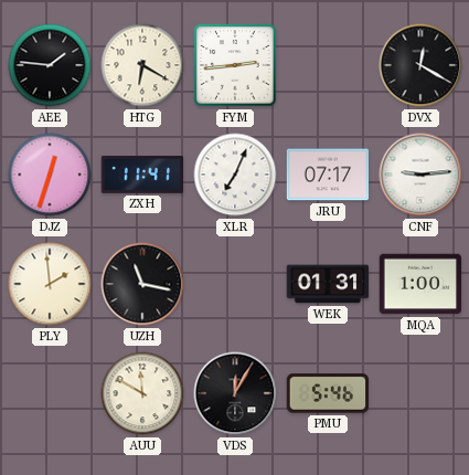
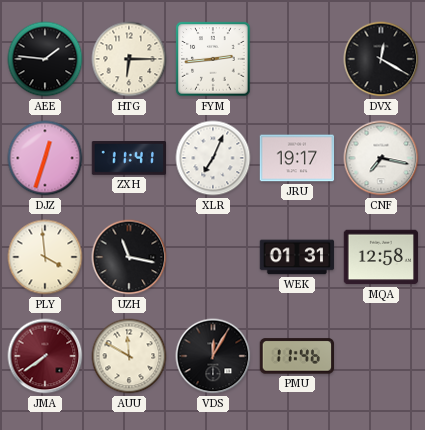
HTG: 6:20 -> 6:15 (129, 59)
JRU: 07:17 -> 19:17 (297, 158)
CNF: 9:14 -> 7:17 (381, 158)
PLY: 1:59 -> 3:59 (45, 257)
MQA: 1:00 -> 12:58 (381, 257)
JMA: none -> 7:39 (45, 356)
PMU: 5:46 -> 11:46 (297, 356)
